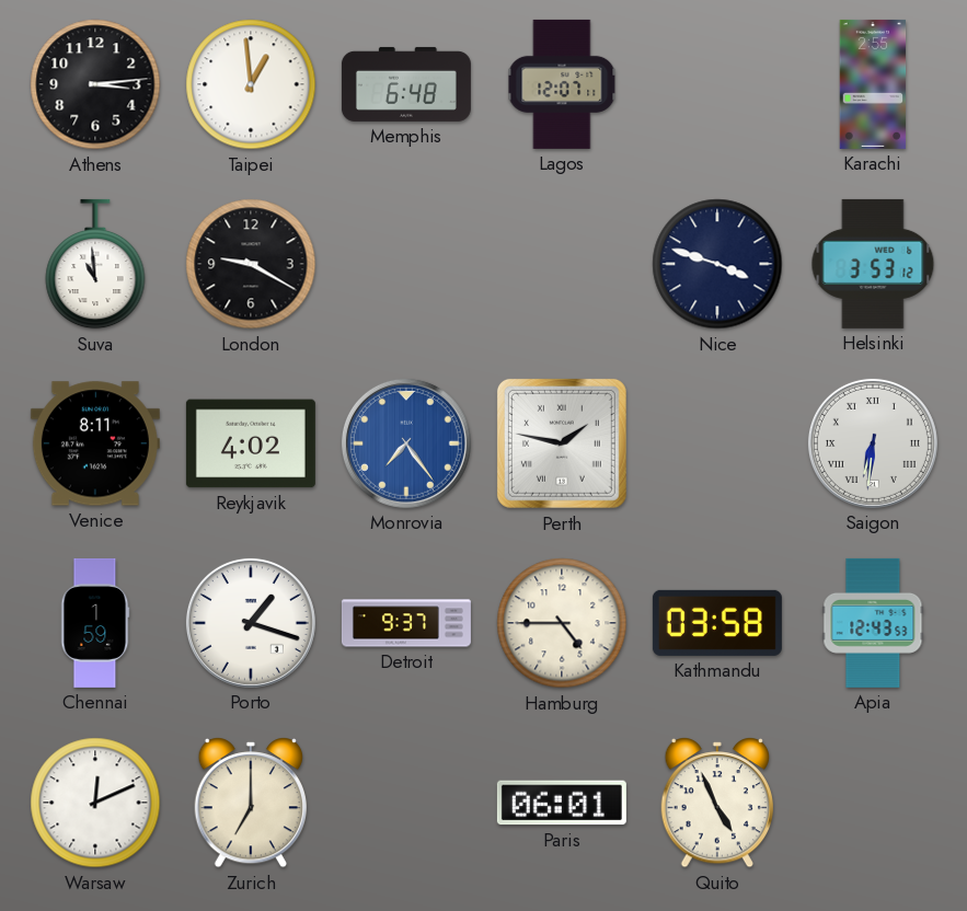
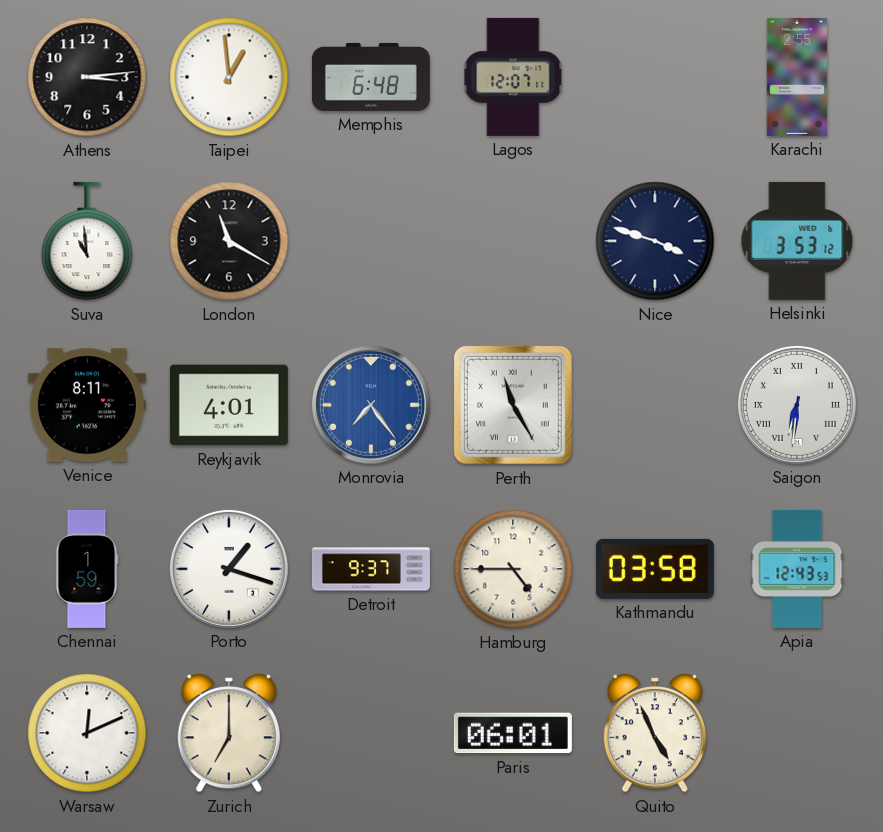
London: 9:20 -> 11:20 (229, 241)
Reykjavik: 4:02 -> 4:01 (229, 405)
Perth: 1:47 -> 11:25 (513, 405)
